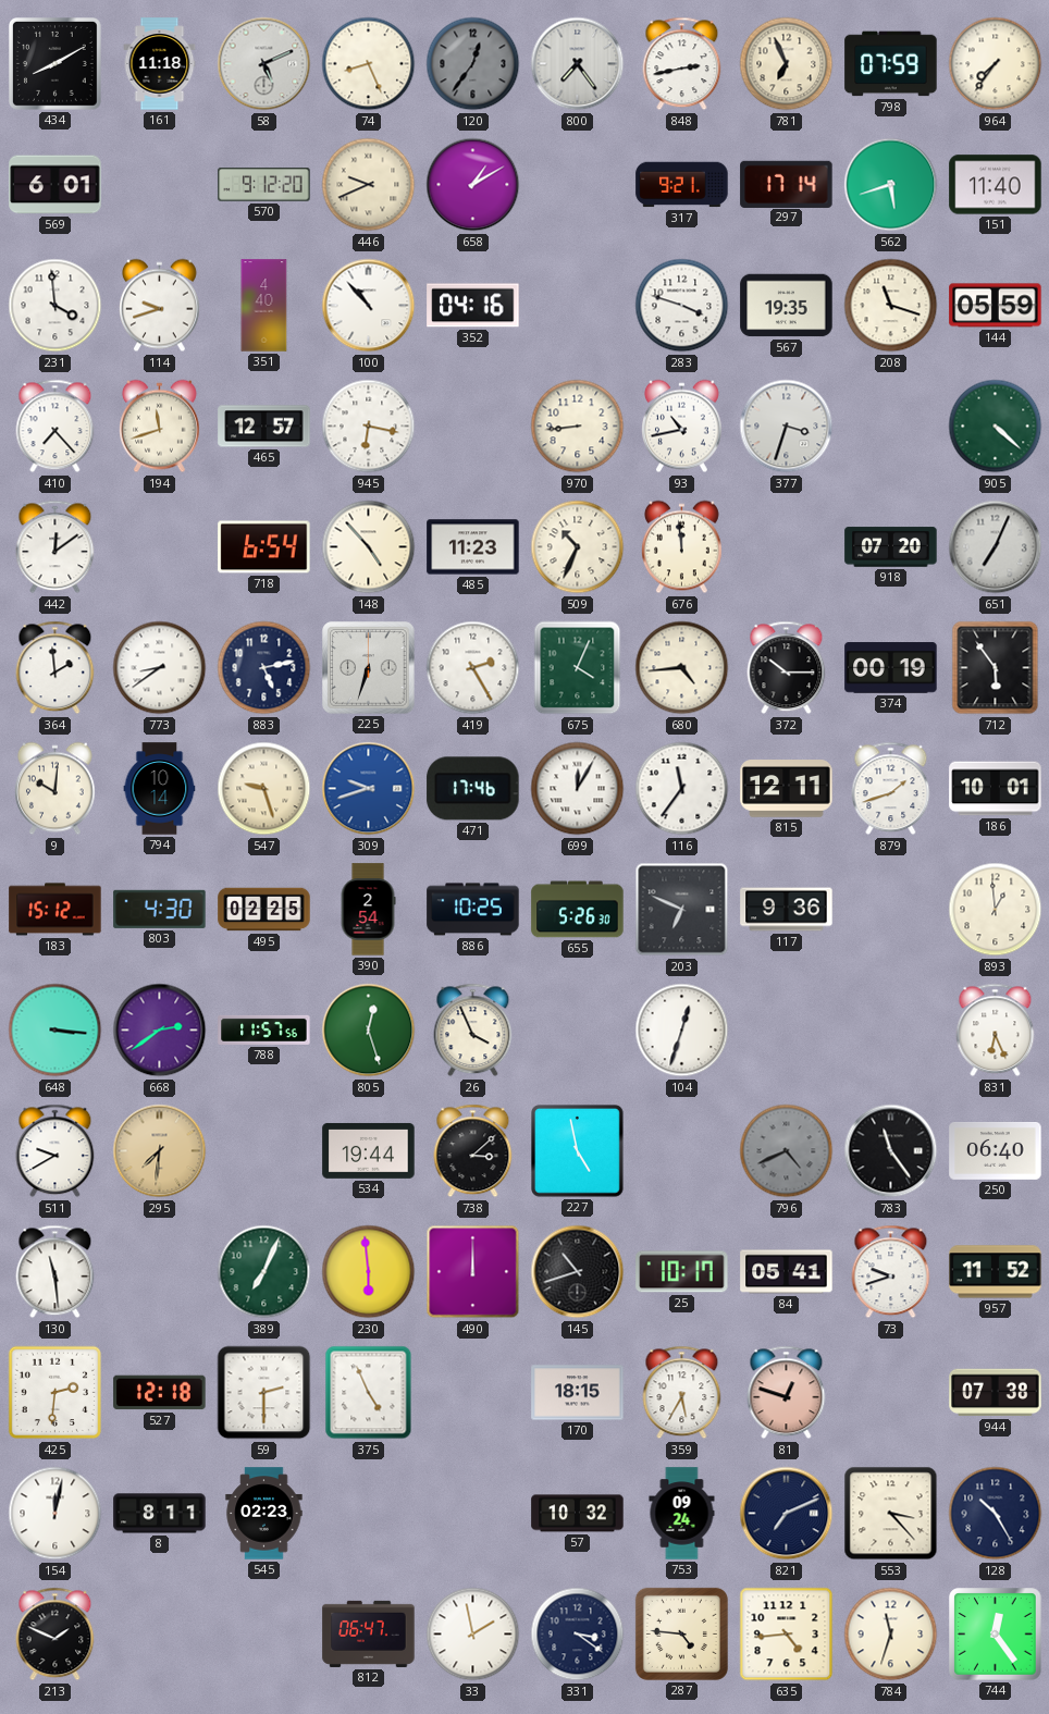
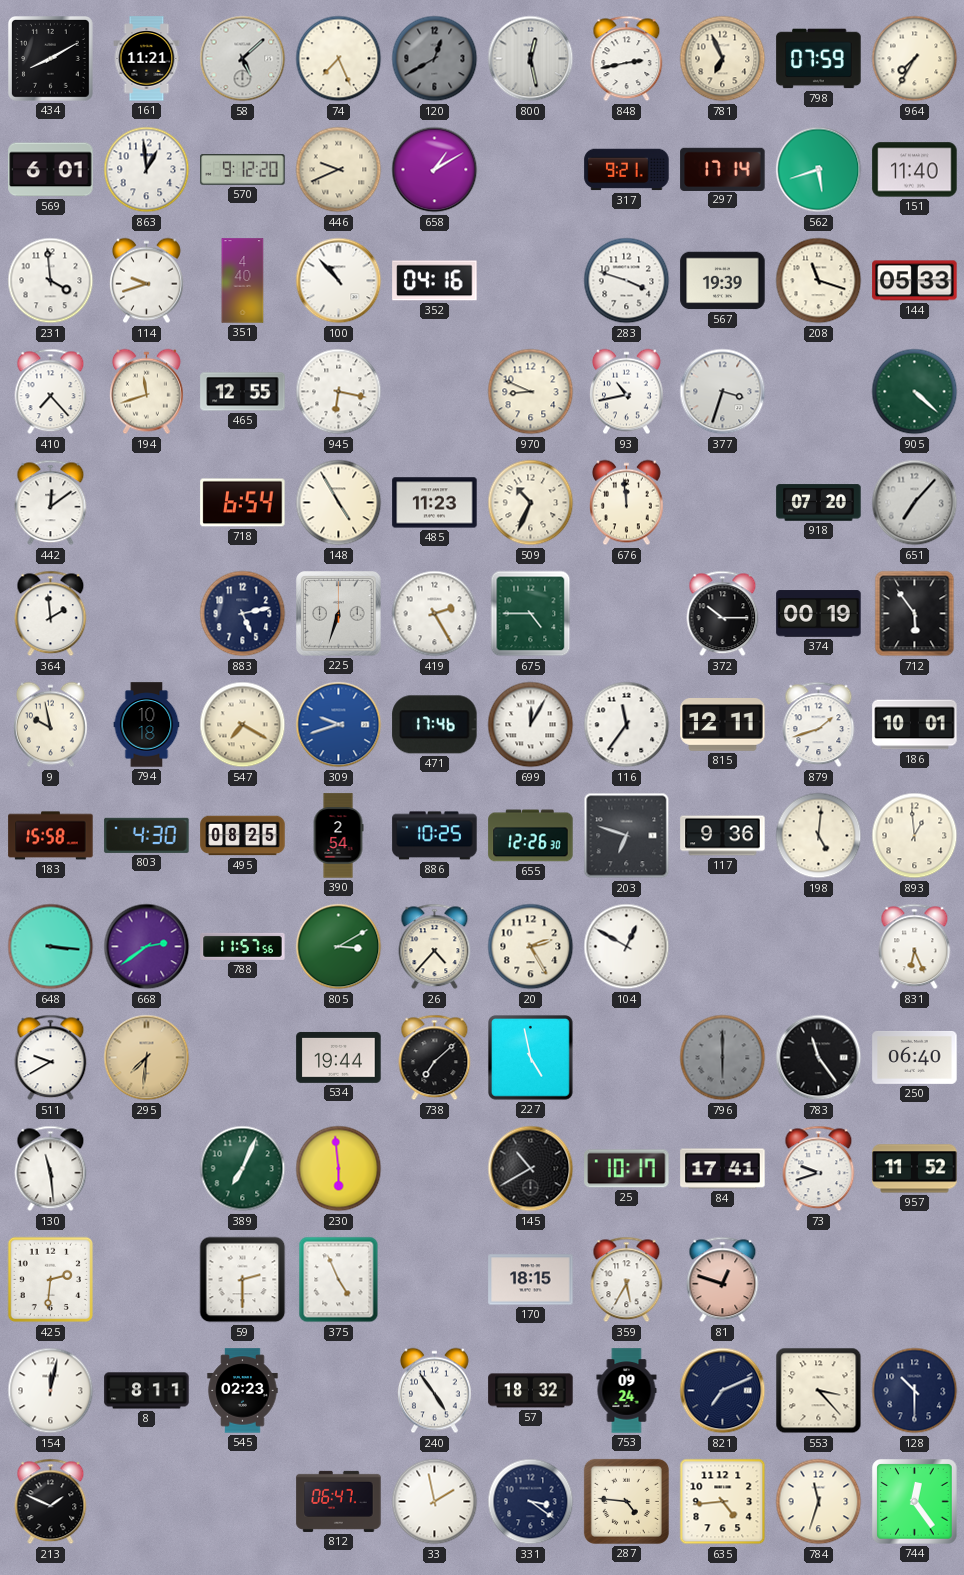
161: 11:18 -> 11:21 (147, 59)
58: 5:11 -> 5:08 (243, 59)
74: 8:26 -> 7:26 (339, 59)
120: 12:36 -> 12:40 (435, 59)
800: 7:24 -> 12:28 (531, 59)
964: 7:36 -> 7:35 (915, 59)
863: none -> 12:59 (147, 170)
567: 19:35 -> 19:39 (723, 281)
144: 05:59 -> 05:33 (915, 281)
465: 12:57 -> 12:55 (243, 392)
970: 8:44 -> 8:49 (531, 392)
148: 4:53 -> 4:55 (339, 503)
651: 7:04 -> 7:07 (915, 503)
773: 8:39 -> none (160, 668)
675: 4:04 -> 4:45 (531, 614)
680: 4:44 -> none (682, 668)
9: 10:01 -> 9:58 (51, 725)
794: 10:14 -> 10:18 (147, 725)
547: 9:27 -> 7:20 (243, 725)
183: 15:12 -> 15:58 (51, 836)
495: 02:25 -> 08:25 (243, 836)
655: 5:26 -> 12:26 (531, 836)
203: 6:49 -> 6:48 (627, 836)
198: none -> 5:01 (819, 836)
805: 12:27 -> 3:10 (339, 947)
26: 3:56 -> 4:37 (435, 947)
20: none -> 2:25 (531, 947)
104: 12:33 -> 12:50 (627, 947)
738: 3:08 -> 7:08 (435, 1058)
796: 4:41 -> 6:00 (723, 1058)
490: 12:00 -> none (473, 1272)
145: 10:42 -> 10:40 (531, 1169)
84: 05:41 -> 17:41 (723, 1169)
527: 12:18 -> none (160, 1393)
944: 07:38 -> none (996, 1393)
240: none -> 4:54 (435, 1391)
57: 10:32 -> 18:32 (531, 1391)
128: 10:25 -> 10:30 (915, 1391)
